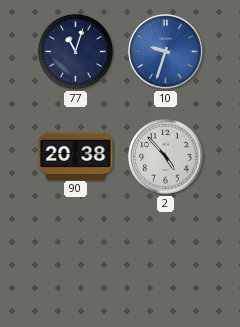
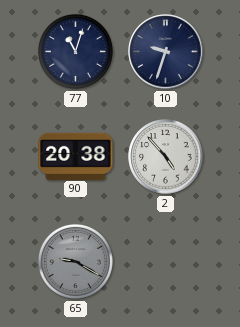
10 dial: blue -> navy (166, 52)
65: none -> 9:20 (75, 261)
